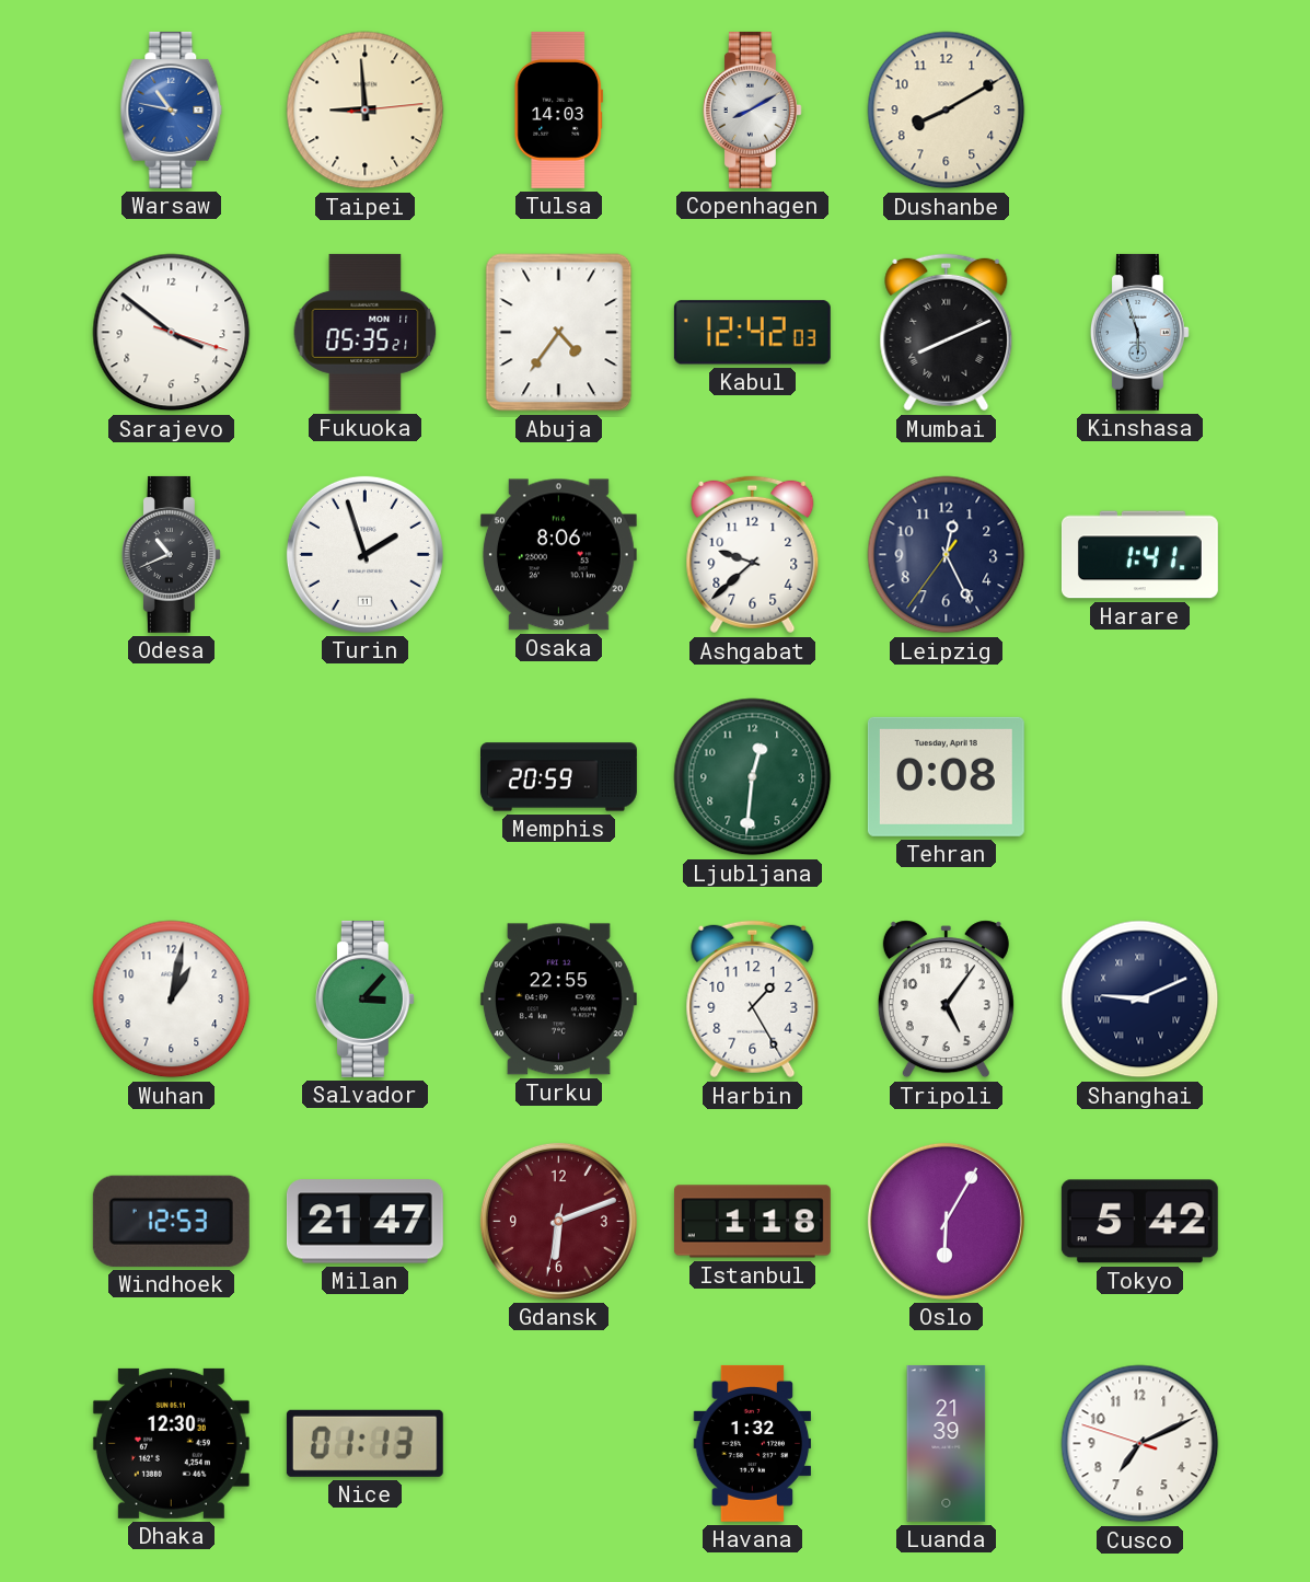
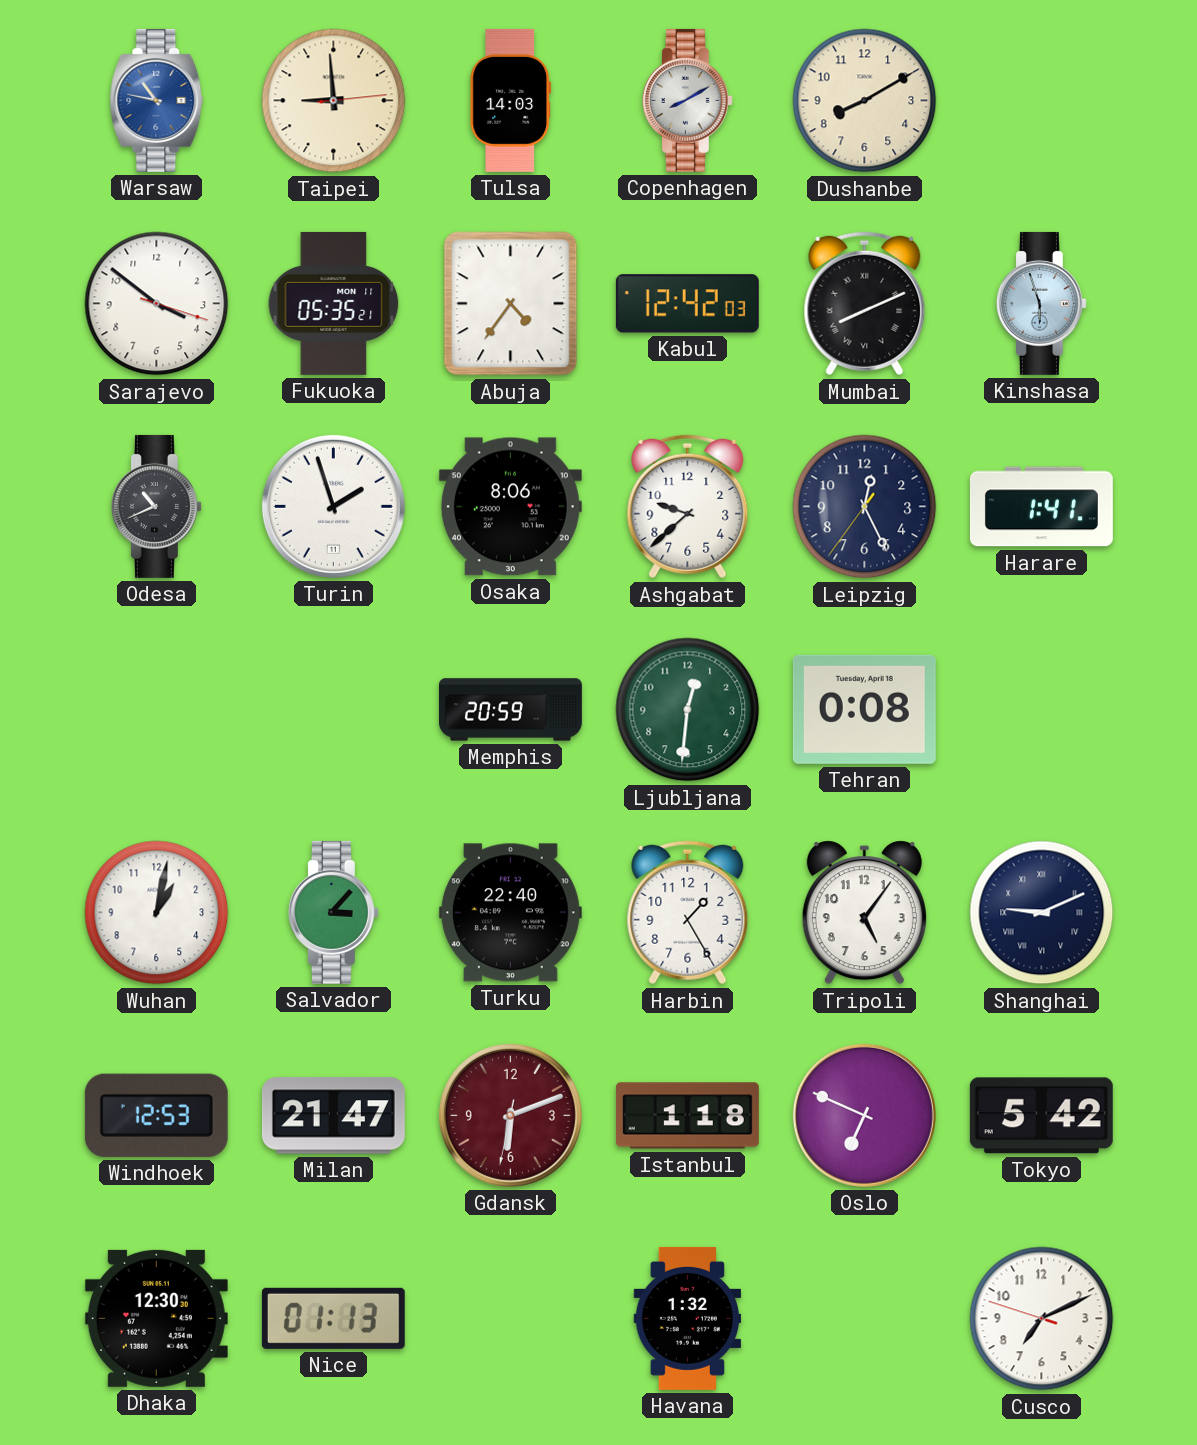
Turku: 22:55 -> 22:40 (510, 913)
Oslo: 6:05 -> 6:49 (864, 1115)
Luanda: 21:39 -> none (947, 1443)
